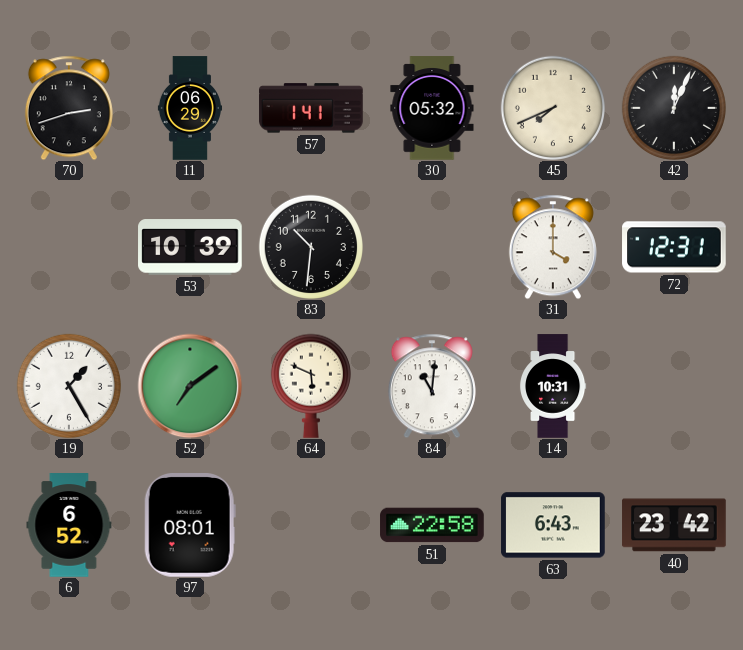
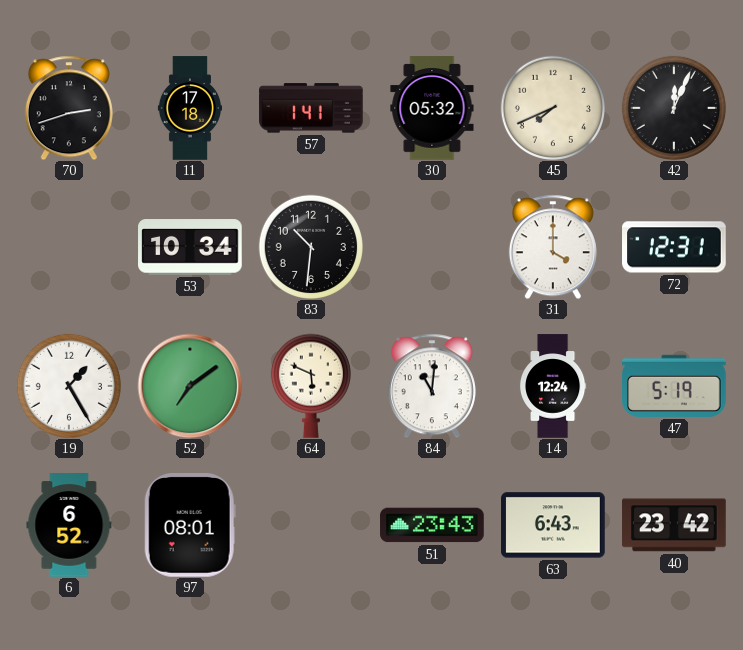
11: 06:29 -> 17:18 (189, 108)
53: 10:39 -> 10:34 (190, 247)
14: 10:31 -> 12:24 (553, 386)
47: none -> 5:19 (674, 386)
51: 22:58 -> 23:43 (432, 525)
